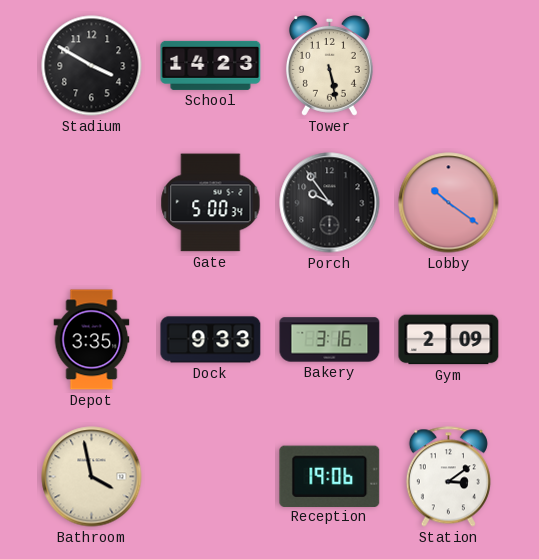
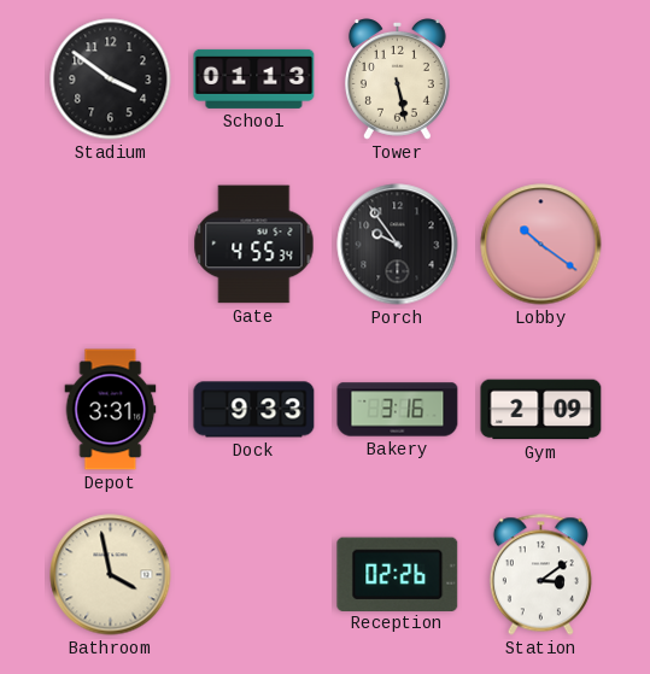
Stadium: 3:50 -> 3:51 (111, 80)
School: 14:23 -> 01:13 (254, 78)
Gate: 5:00 -> 4:55 (254, 245)
Depot: 3:35 -> 3:31 (111, 410)
Reception: 19:06 -> 02:26 (398, 574)
